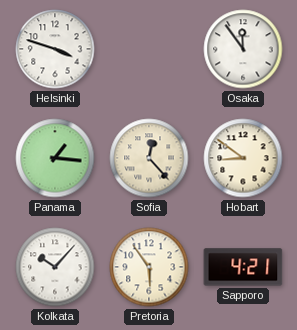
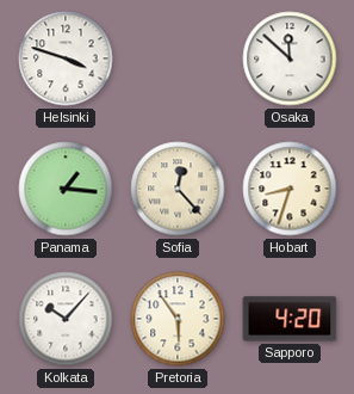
Osaka: 11:54 -> 11:52 (290, 59)
Hobart: 8:51 -> 8:33 (290, 189)
Sapporo: 4:21 -> 4:20 (290, 319)
